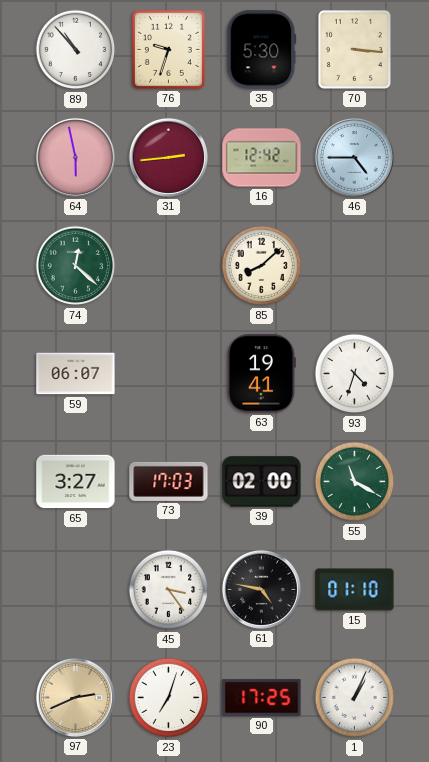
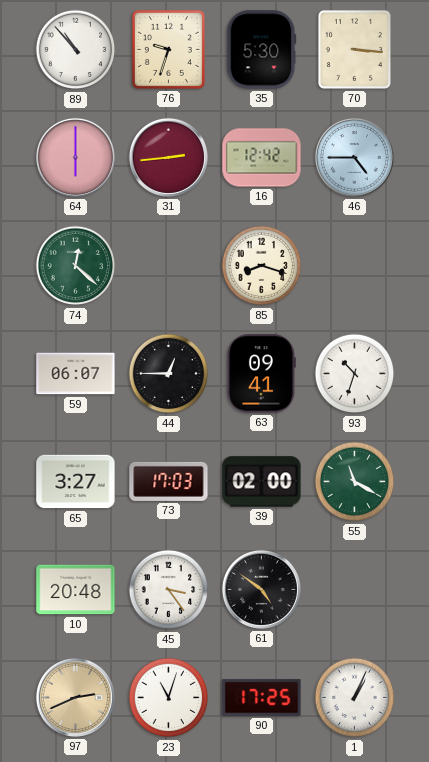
64: 5:58 -> 6:00 (75, 157)
85: 8:08 -> 8:18 (262, 266)
44: none -> 12:45 (169, 374)
63: 19:41 -> 09:41 (261, 374)
93: 4:33 -> 10:33 (355, 374)
10: none -> 20:48 (76, 590)
61: 4:47 -> 4:51 (261, 589)
15: 01:10 -> none (355, 590)
23: 7:03 -> 11:03 (169, 698)
